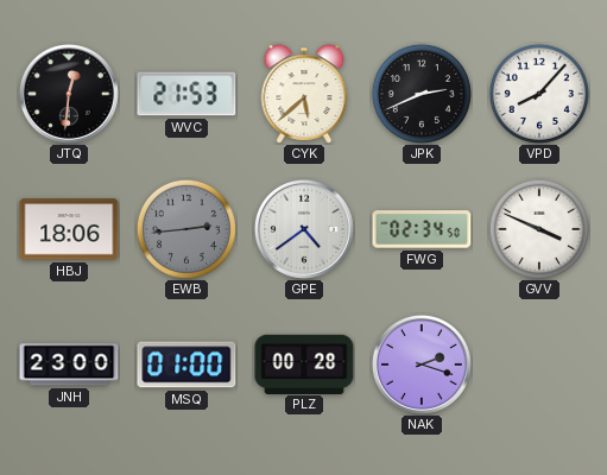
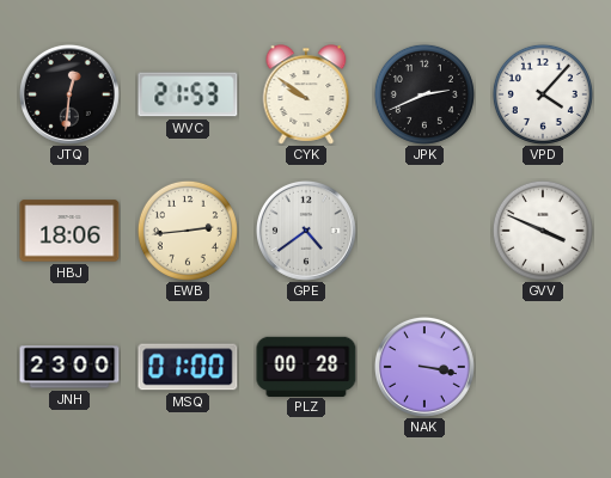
CYK: 5:38 -> 9:51 (306, 94)
VPD: 8:07 -> 4:07 (543, 94)
EWB dial: grey -> cream (188, 231)
FWG: 02:34 -> none (422, 229)
NAK: 2:18 -> 3:17 (424, 367)
